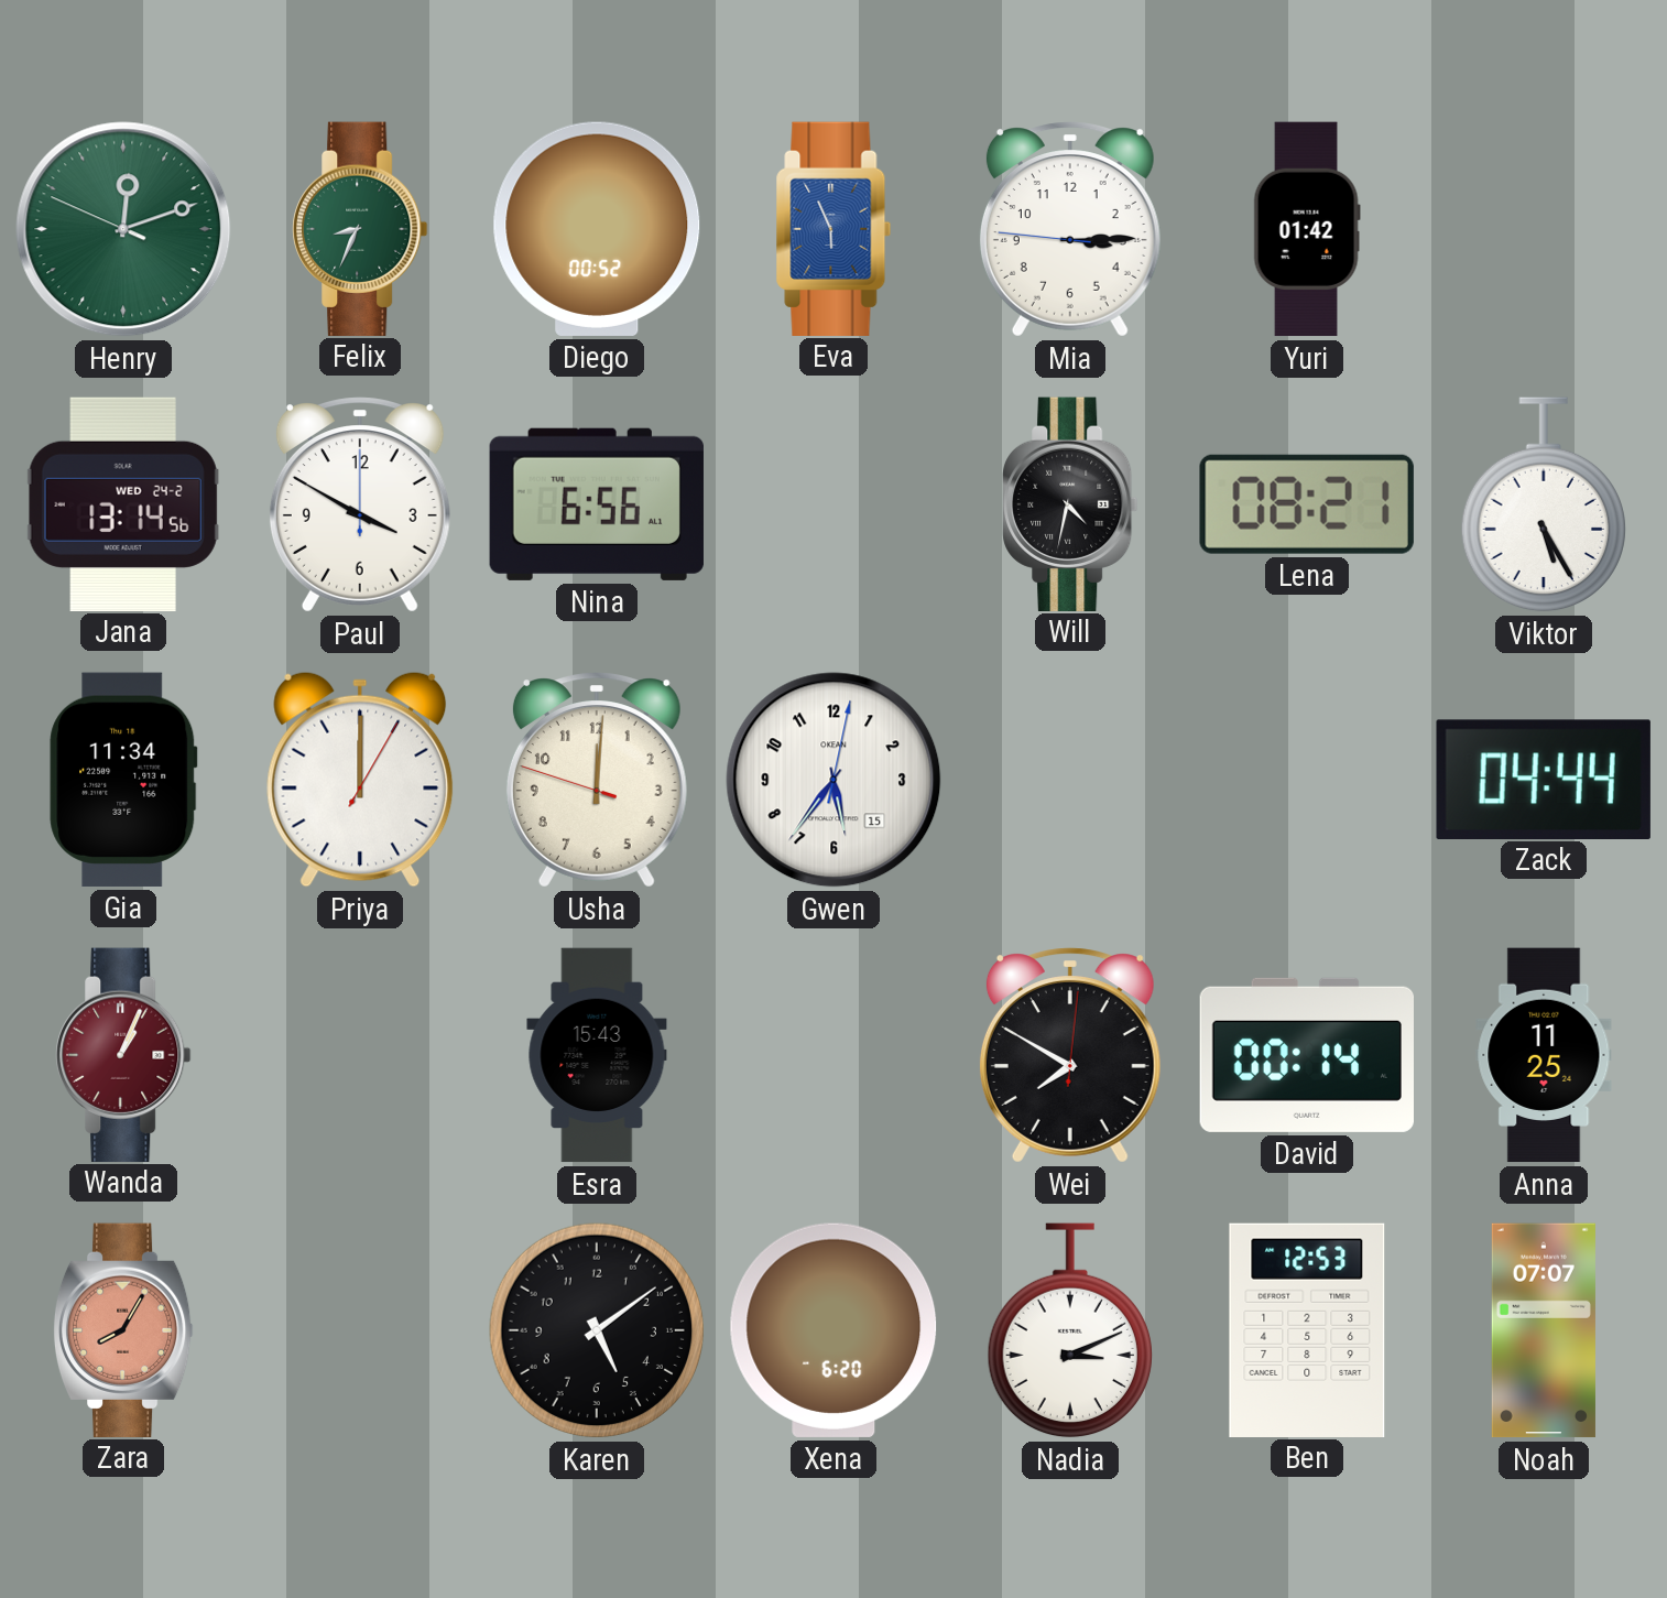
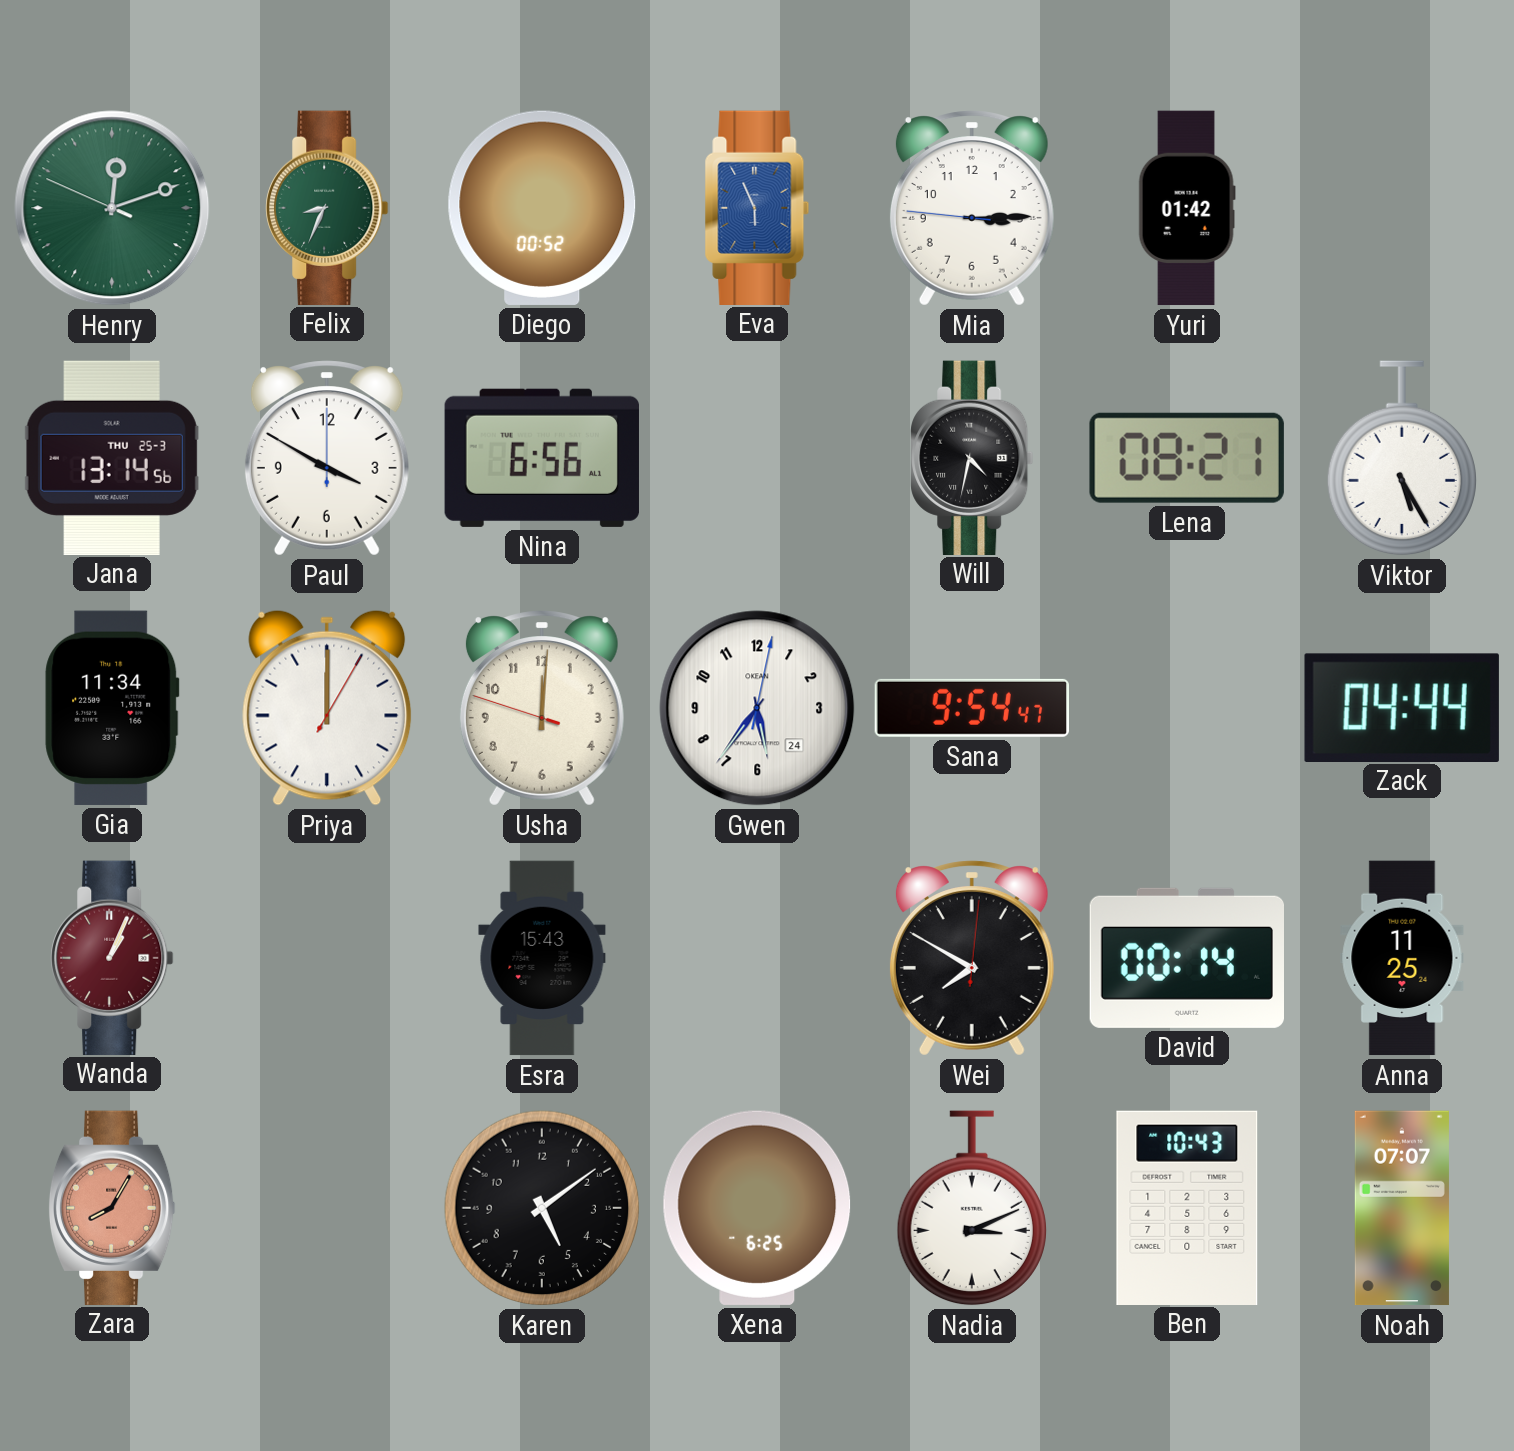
Jana date: WED 24-2 -> THU 25-3 (112, 457)
Gwen date: 15 -> 24 (757, 708)
Sana: none -> 9:54 (971, 708)
Xena: 6:20 -> 6:25 (757, 1208)
Ben: 12:53 -> 10:43 (1187, 1207)
